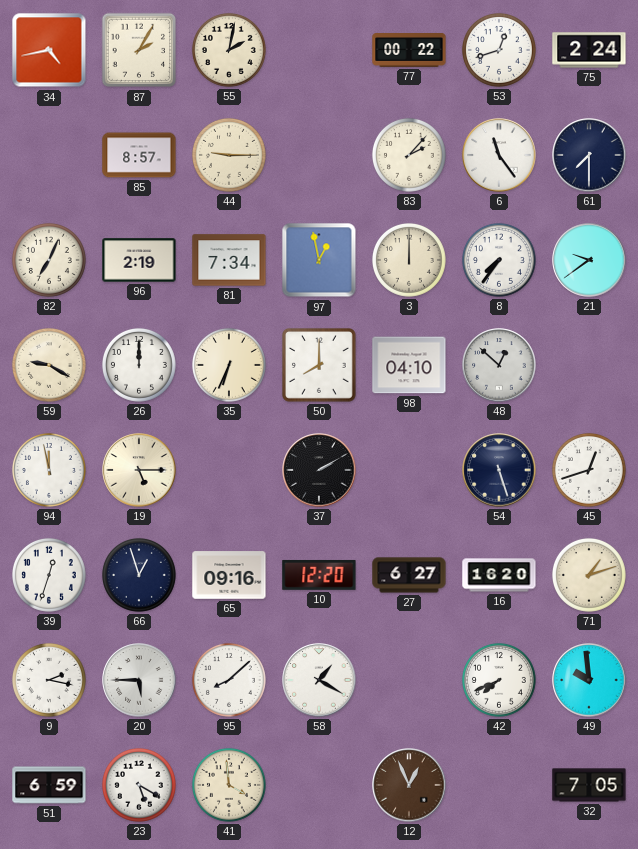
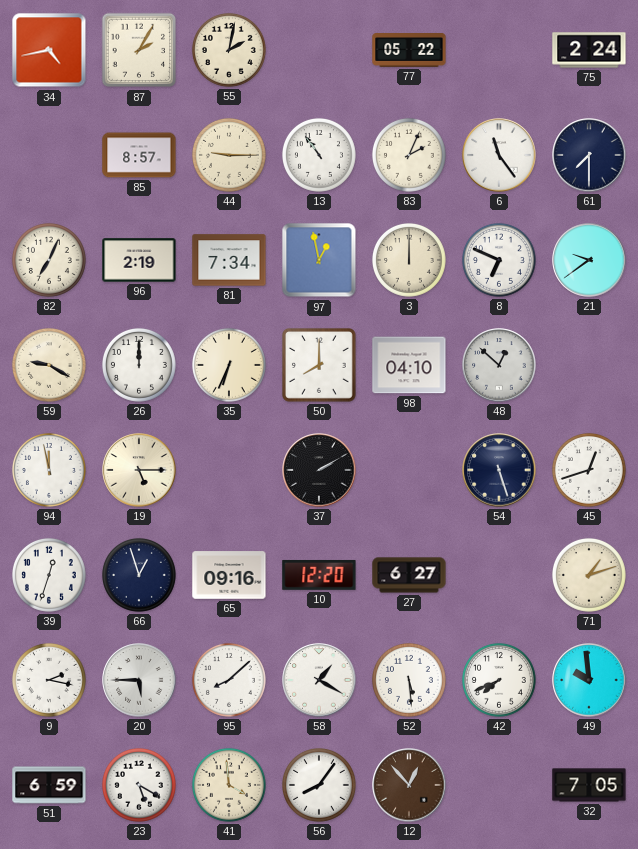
77: 00:22 -> 05:22 (409, 51)
53: 12:42 -> none (499, 50)
13: none -> 10:54 (319, 155)
83: 2:07 -> 2:04 (409, 155)
8: 7:36 -> 6:49 (499, 260)
16: 16:20 -> none (499, 575)
52: none -> 5:29 (409, 680)
56: none -> 8:06 (319, 785)
12: 12:56 -> 12:53 (409, 785)
